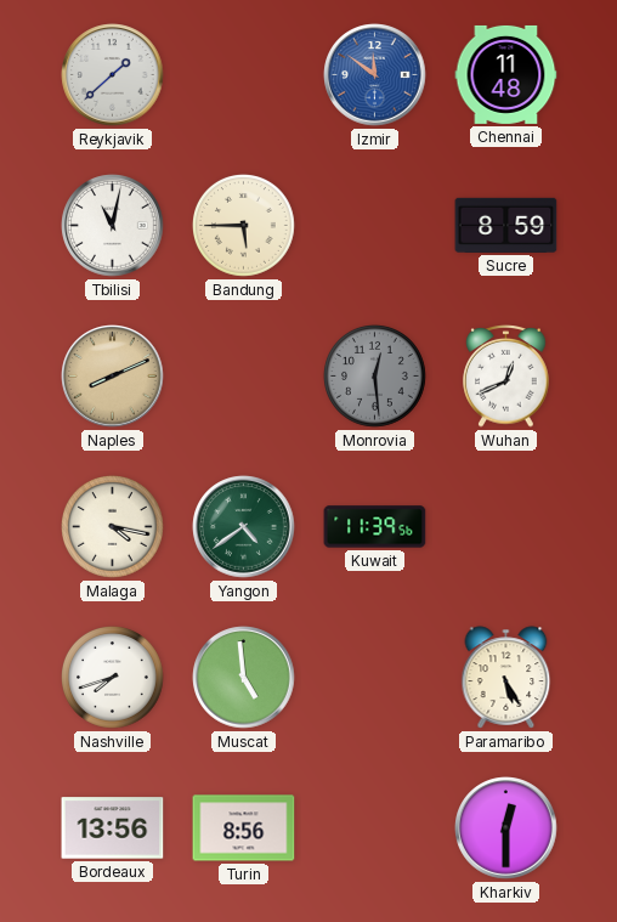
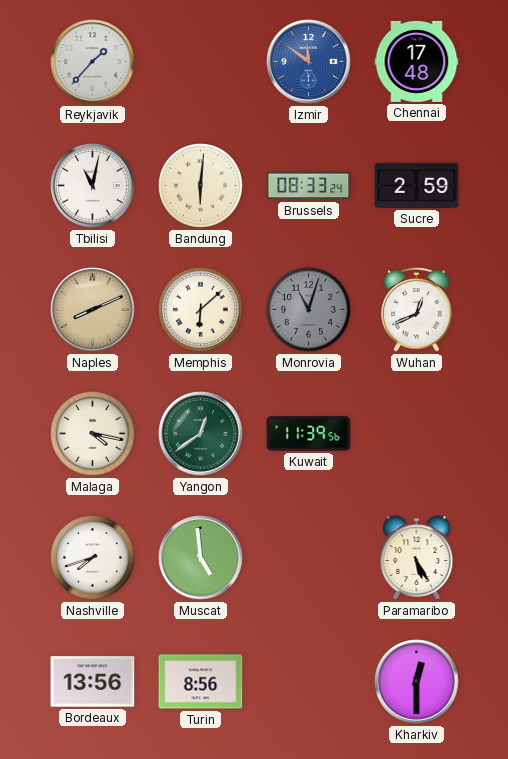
Reykjavik: 1:38 -> 1:37 (93, 62)
Chennai: 11:48 -> 17:48 (417, 61)
Bandung: 5:45 -> 6:01 (201, 186)
Brussels: none -> 08:33 (309, 186)
Sucre: 8:59 -> 2:59 (417, 185)
Memphis: none -> 6:08 (201, 310)
Monrovia: 12:29 -> 11:03 (309, 310)
Yangon: 4:39 -> 12:39 (201, 434)
